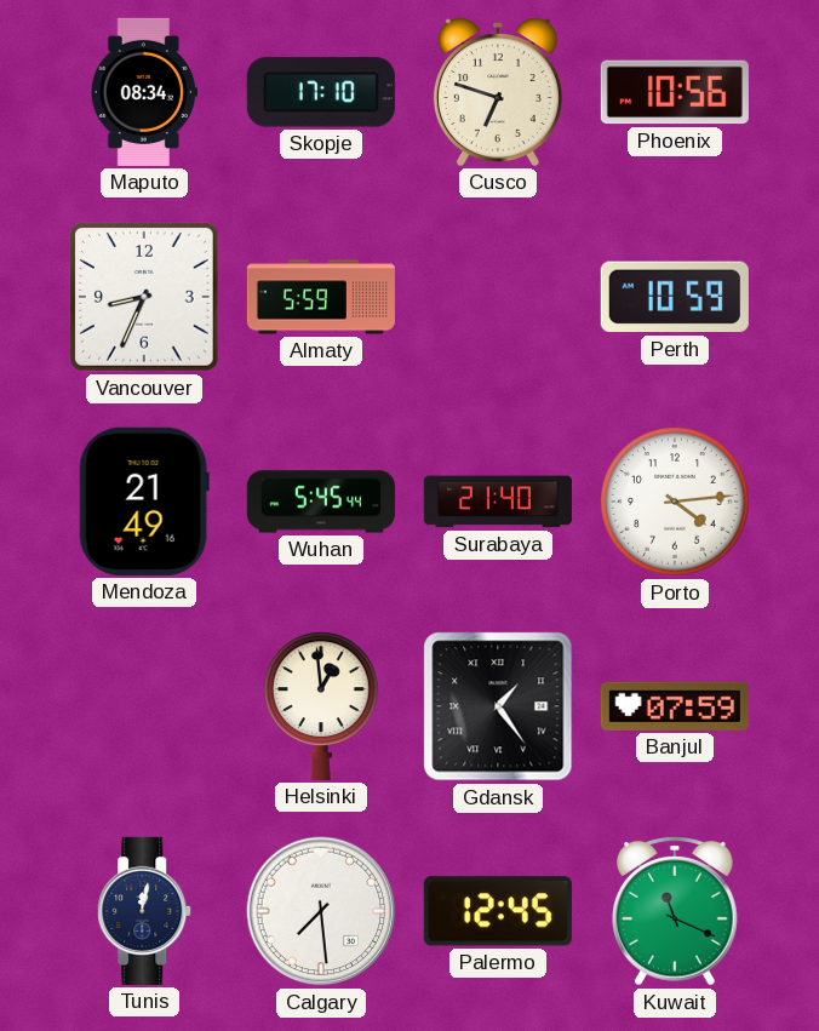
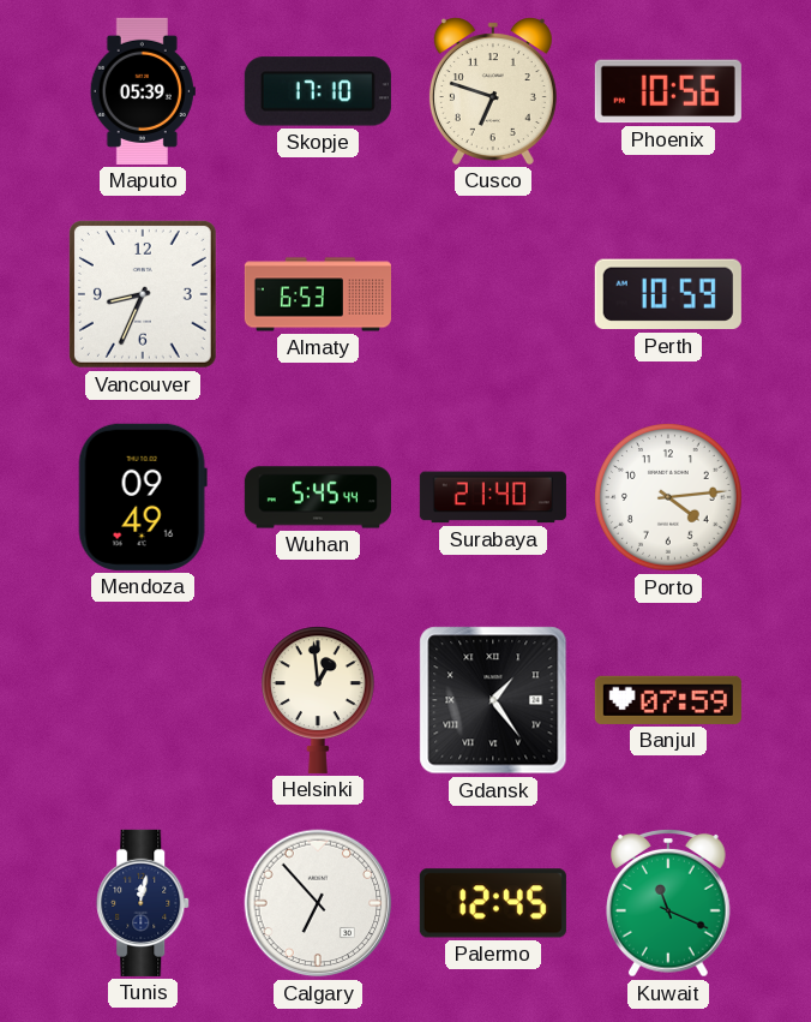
Maputo: 08:34 -> 05:39 (143, 91)
Almaty: 5:59 -> 6:53 (318, 294)
Mendoza: 21:49 -> 09:49 (143, 497)
Calgary: 7:29 -> 6:53 (318, 903)
